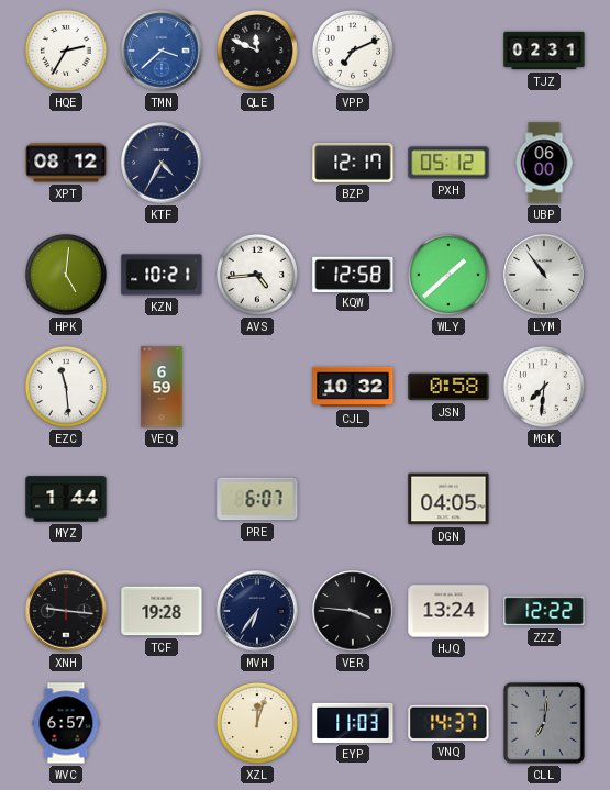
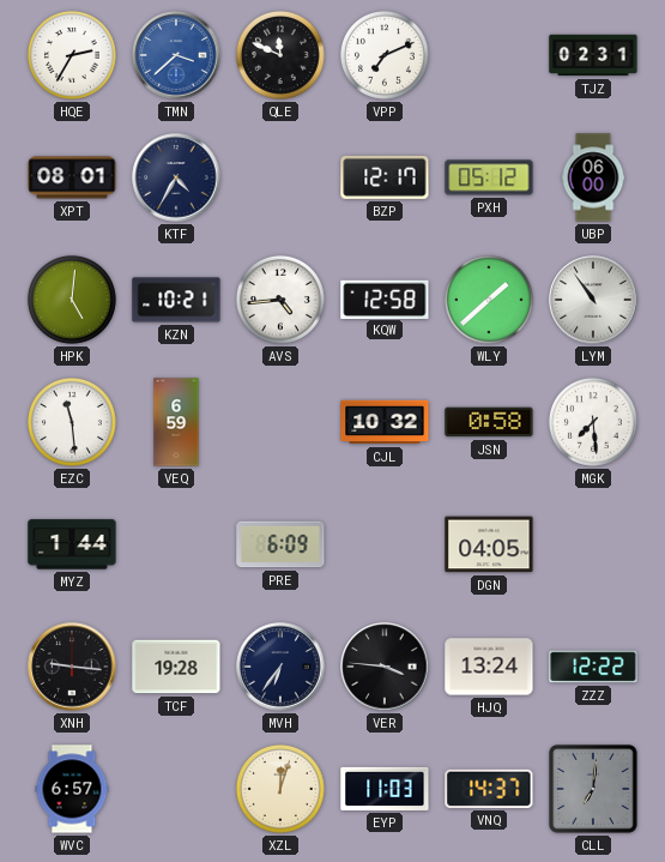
XPT: 08:12 -> 08:01 (72, 177)
MGK: 7:31 -> 7:29 (593, 422)
PRE: 6:07 -> 6:09 (280, 544)
